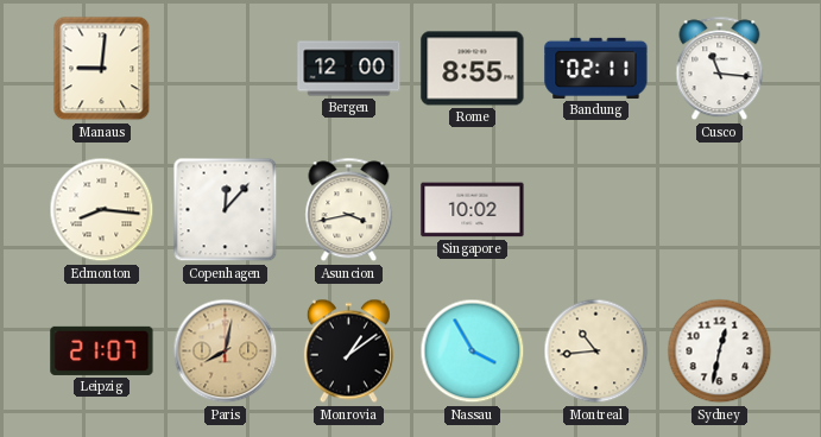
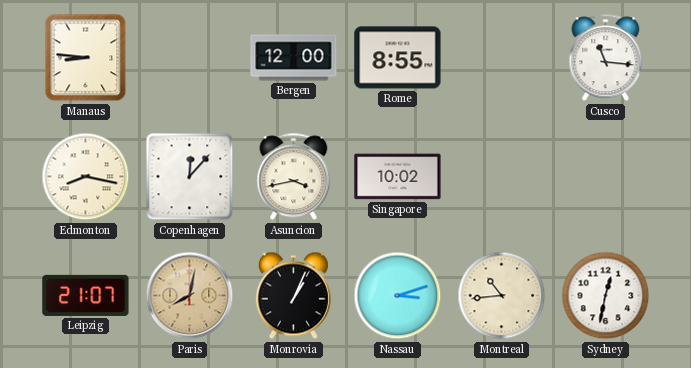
Manaus: 9:01 -> 8:46 (86, 58)
Bandung: 02:11 -> none (596, 68)
Edmonton: 8:16 -> 8:17 (86, 177)
Monrovia: 1:09 -> 1:04 (293, 296)
Nassau: 3:55 -> 3:12 (398, 296)
